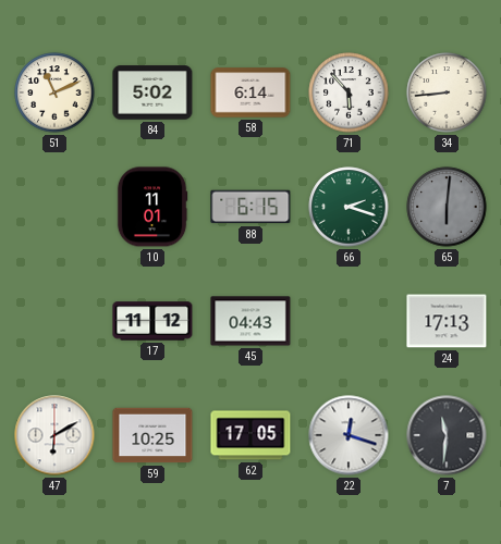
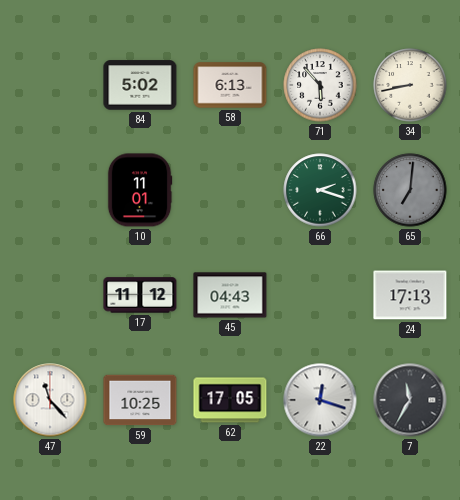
51: 11:11 -> none (54, 92)
58: 6:14 -> 6:13 (230, 85)
34: 8:44 -> 8:43 (410, 85)
88: 6:15 -> none (250, 207)
65: 6:01 -> 7:01 (410, 190)
47: 6:10 -> 11:23 (50, 400)
7: 11:31 -> 11:35 (410, 400)
